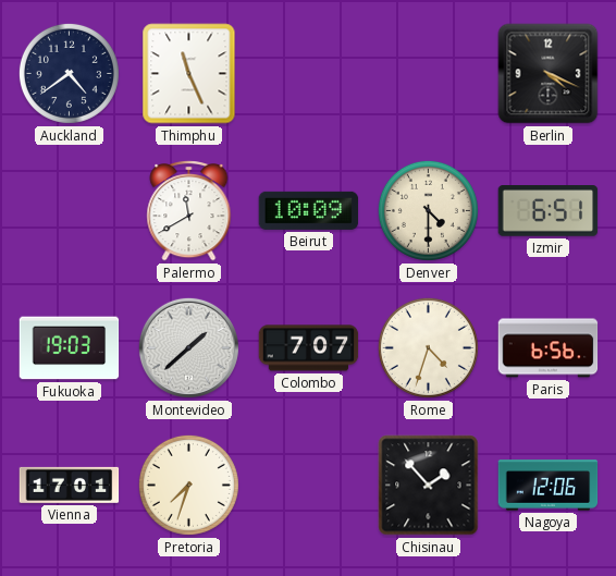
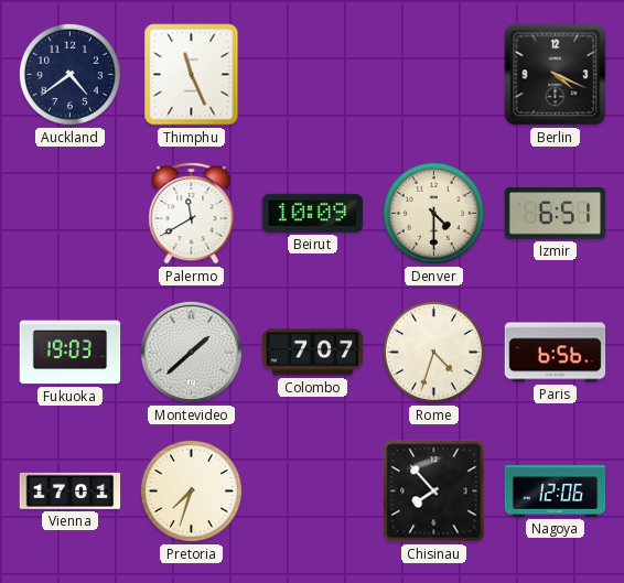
Chisinau: 1:53 -> 7:53 (434, 492)
